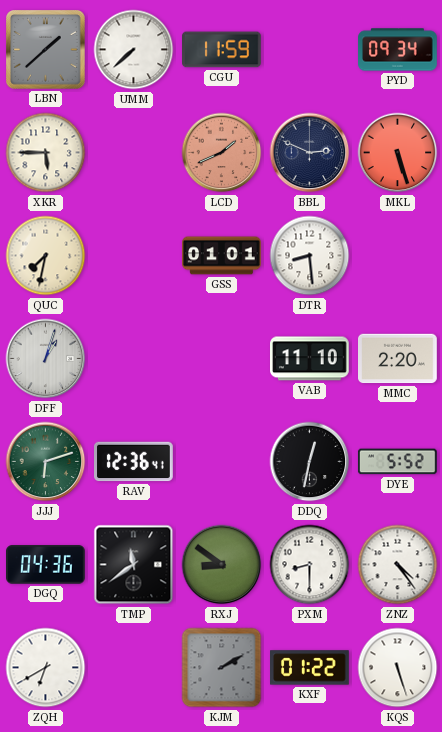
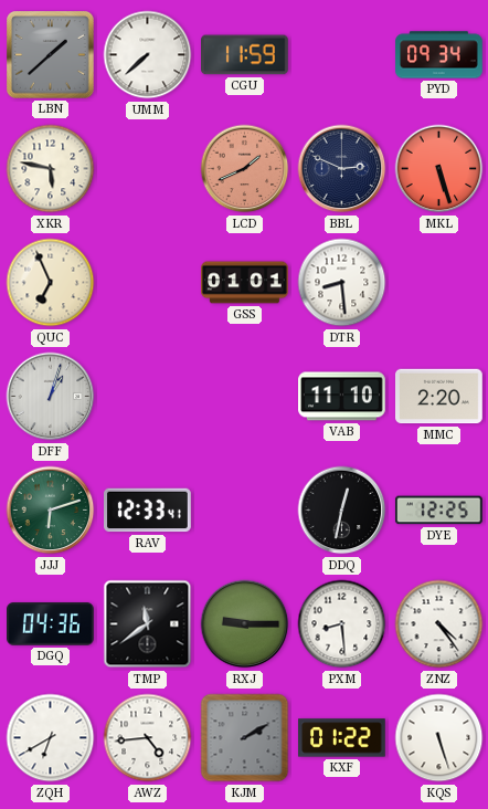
XKR: 5:45 -> 5:47 (51, 169)
QUC: 7:32 -> 6:56 (51, 283)
RAV: 12:36 -> 12:33 (148, 511)
DYE: 5:52 -> 12:25 (438, 511)
RXJ: 8:51 -> 9:15 (245, 624)
PXM: 8:30 -> 8:29 (342, 624)
AWZ: none -> 4:44 (148, 738)
